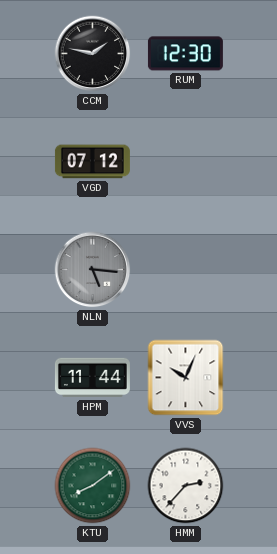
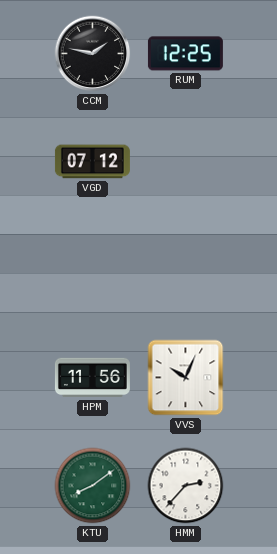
RUM: 12:30 -> 12:25 (185, 54)
NLN: 5:16 -> none (93, 270)
HPM: 11:44 -> 11:56 (92, 378)
